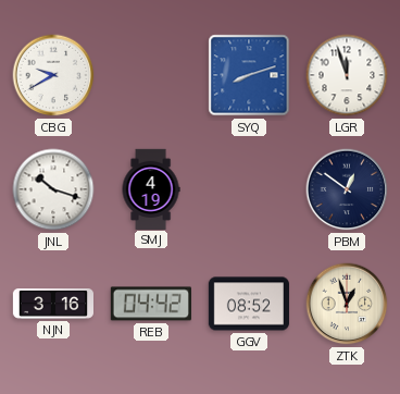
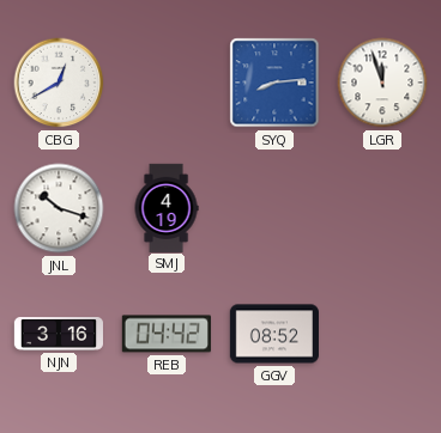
CBG: 9:40 -> 12:40 (59, 83)
SYQ: 8:12 -> 8:14 (274, 83)
PBM: 12:51 -> none (347, 189)
ZTK: 12:57 -> none (347, 304)
